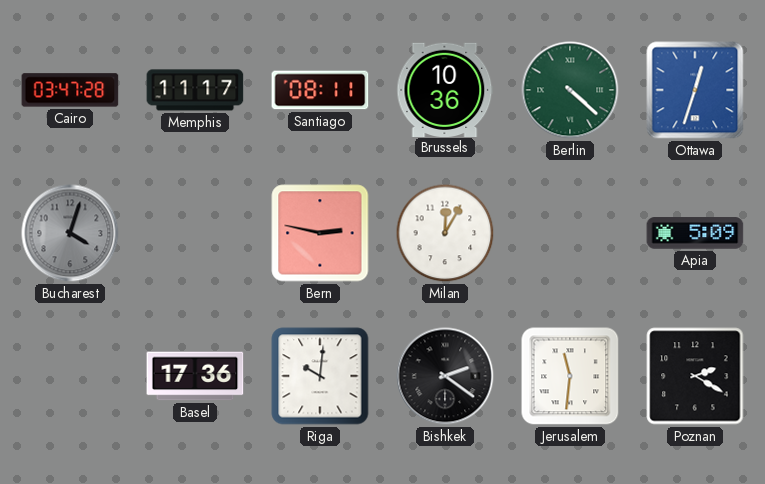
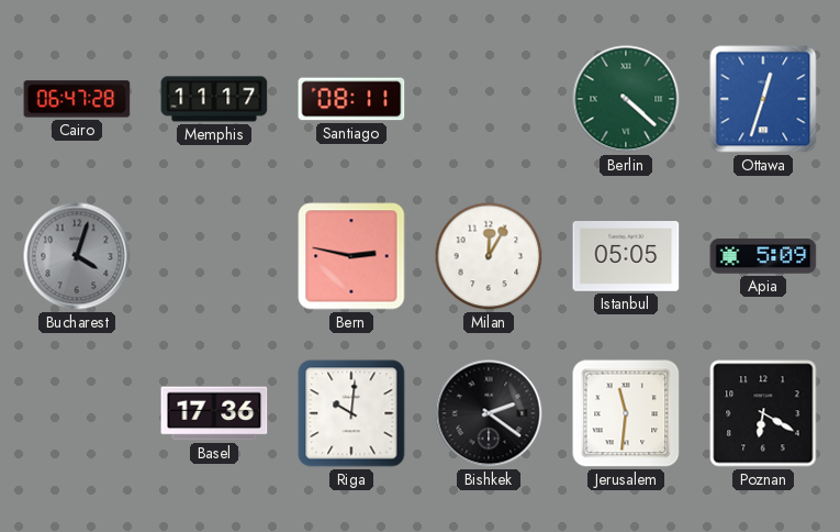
Cairo: 03:47 -> 06:47 (77, 99)
Brussels: 10:36 -> none (445, 89)
Istanbul: none -> 05:05 (626, 256)
Poznan: 2:20 -> 6:20 (763, 413)
